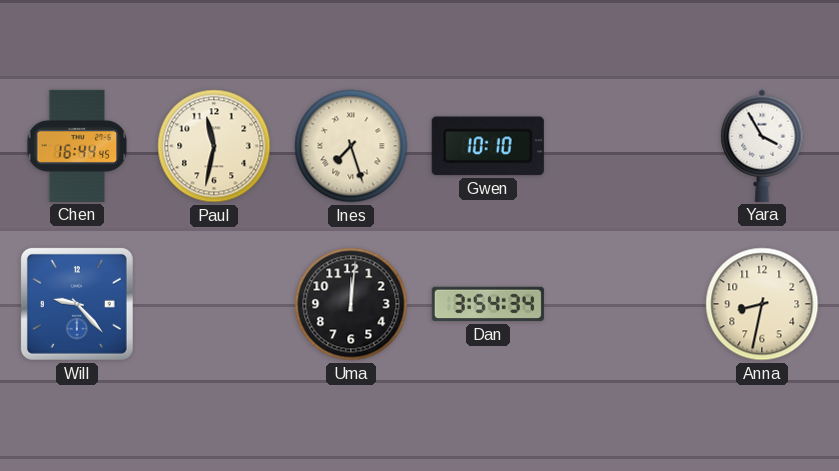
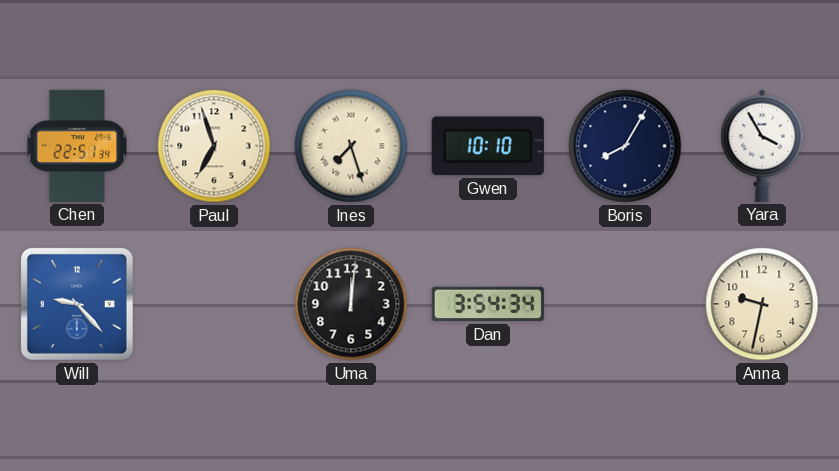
Chen: 16:44 -> 22:51 (77, 146)
Paul: 11:32 -> 6:57 (214, 146)
Boris: none -> 8:05 (625, 146)
Anna: 8:32 -> 9:32 (762, 304)
